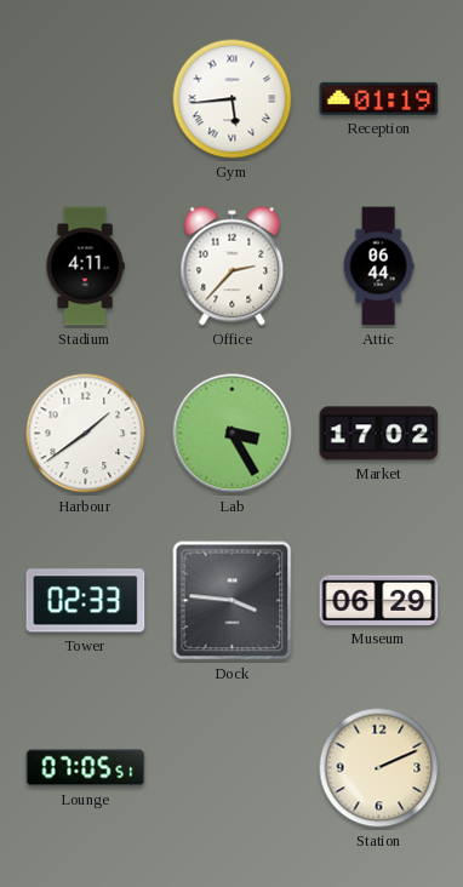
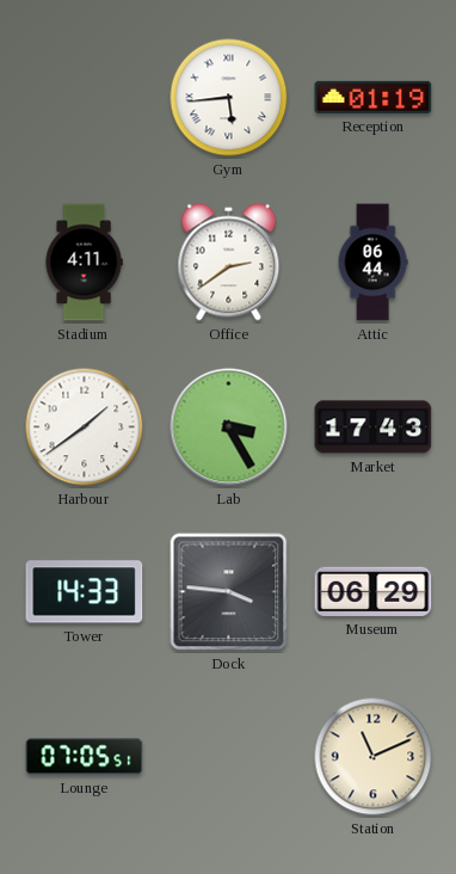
Office: 2:37 -> 2:39 (229, 263)
Market: 17:02 -> 17:43 (374, 427)
Tower: 02:33 -> 14:33 (85, 592)
Station: 2:11 -> 11:11 (374, 757)
